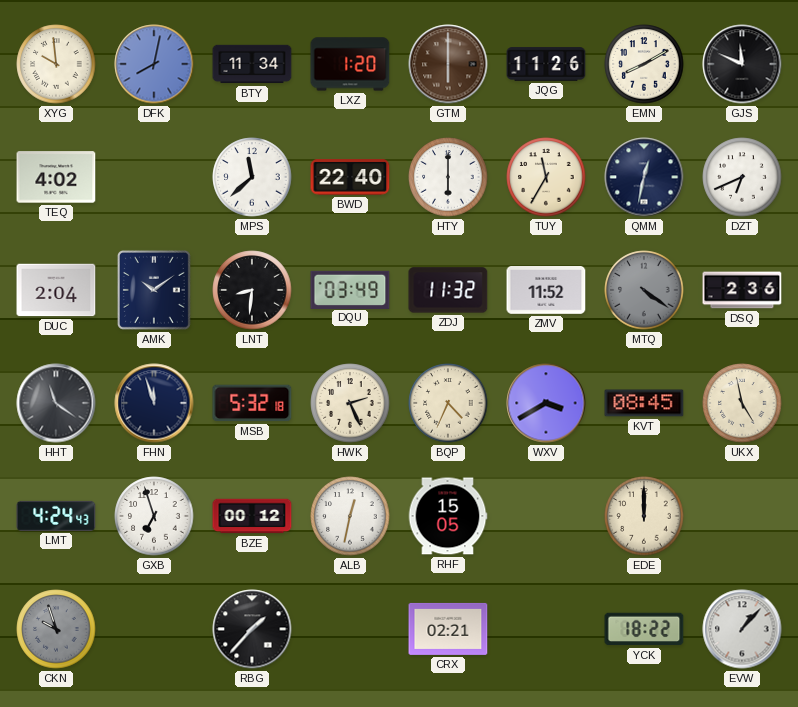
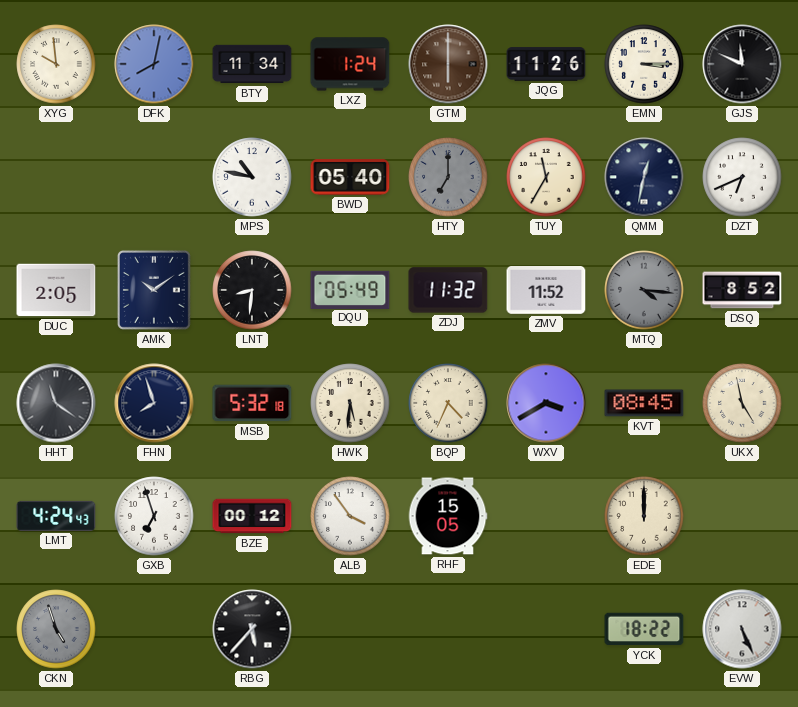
LXZ: 1:20 -> 1:24 (350, 64)
EMN: 8:10 -> 3:15 (644, 64)
TEQ: 4:02 -> none (56, 177)
MPS: 11:38 -> 10:47 (252, 177)
BWD: 22:40 -> 05:40 (350, 177)
HTY: 6:00 -> 7:00 (448, 177)
HTY dial: white -> grey (448, 177)
DUC: 2:04 -> 2:05 (56, 290)
DQU: 03:49 -> 05:49 (350, 289)
MTQ: 4:21 -> 4:16 (644, 290)
DSQ: 2:36 -> 8:52 (742, 290)
FHN: 11:57 -> 7:57 (154, 403)
HWK: 2:26 -> 5:31 (350, 403)
ALB: 12:32 -> 3:54 (350, 516)
CKN: 9:57 -> 4:57 (56, 629)
RBG: 1:37 -> 5:37 (252, 629)
CRX: 02:21 -> none (448, 629)
EVW: 1:07 -> 5:26 (742, 629)
